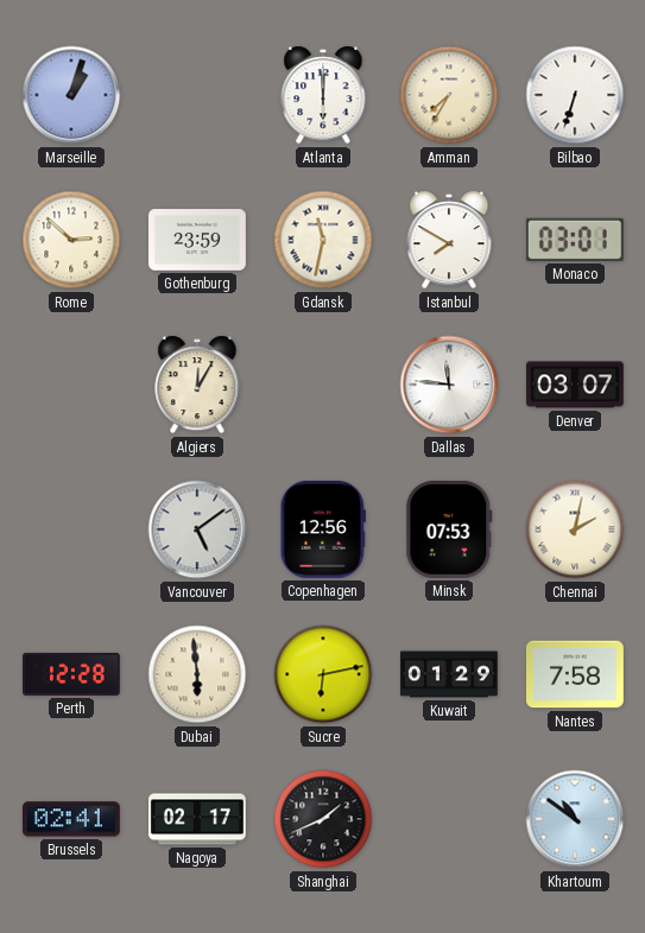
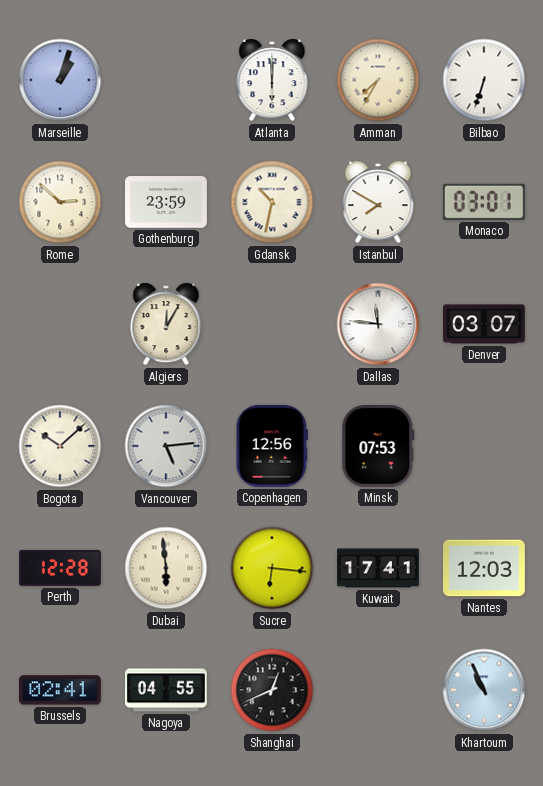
Gdansk: 11:32 -> 10:32 (272, 202)
Bogota: none -> 10:08 (60, 446)
Vancouver: 5:09 -> 5:14 (166, 446)
Chennai: 2:02 -> none (575, 529)
Sucre: 6:13 -> 6:16 (272, 568)
Kuwait: 01:29 -> 17:41 (379, 568)
Nantes: 7:58 -> 12:03 (485, 568)
Nagoya: 02:17 -> 04:55 (167, 690)
Shanghai: 1:41 -> 12:41 (272, 690)
Khartoum: 10:51 -> 10:56 (484, 690)
